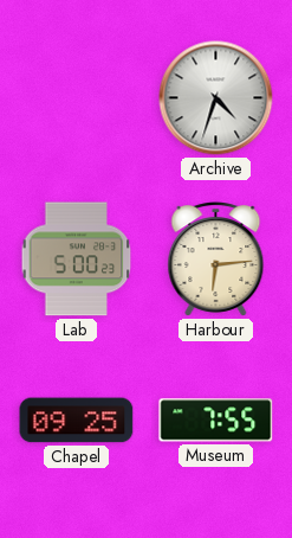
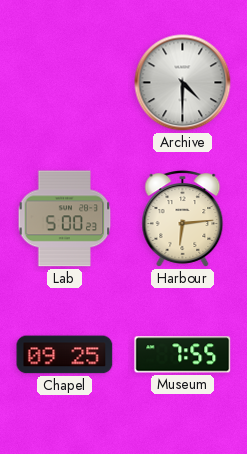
Archive: 4:33 -> 4:30 (183, 83)
